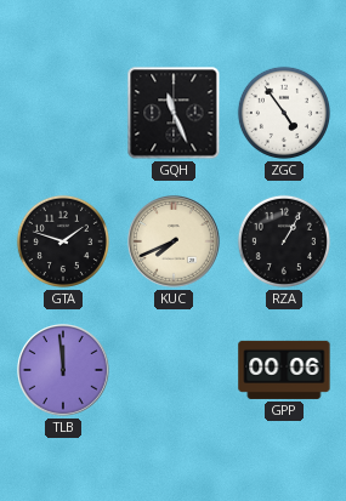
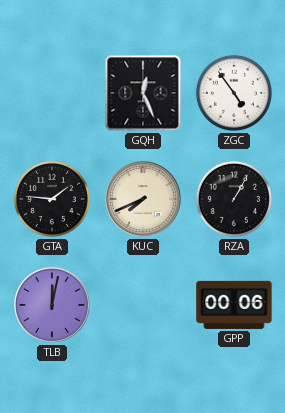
GQH: 11:26 -> 12:26 (143, 93)
GTA: 1:48 -> 1:46 (52, 199)
TLB: 11:59 -> 12:02 (53, 306)
